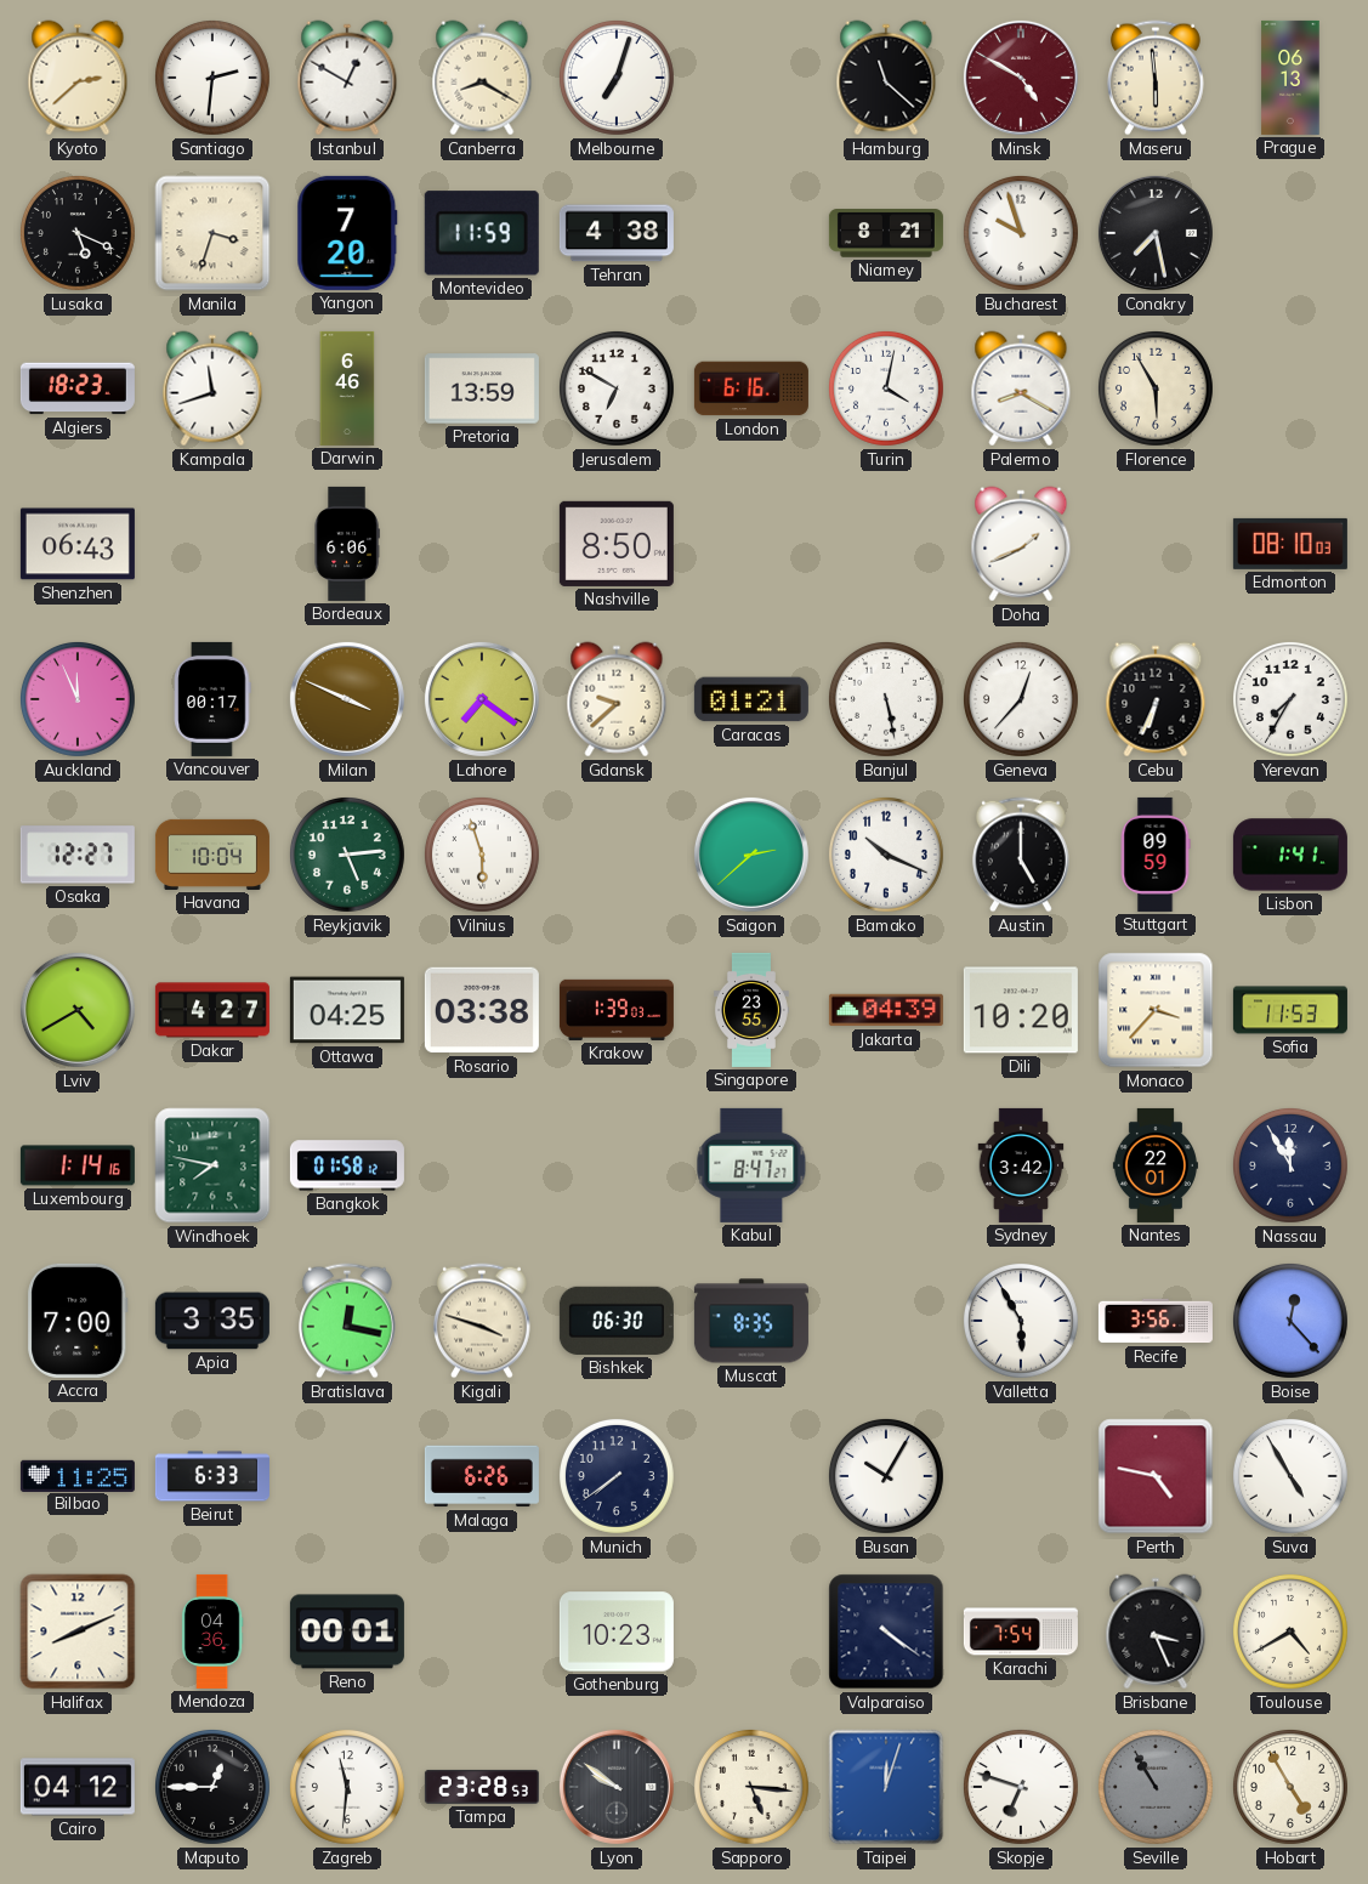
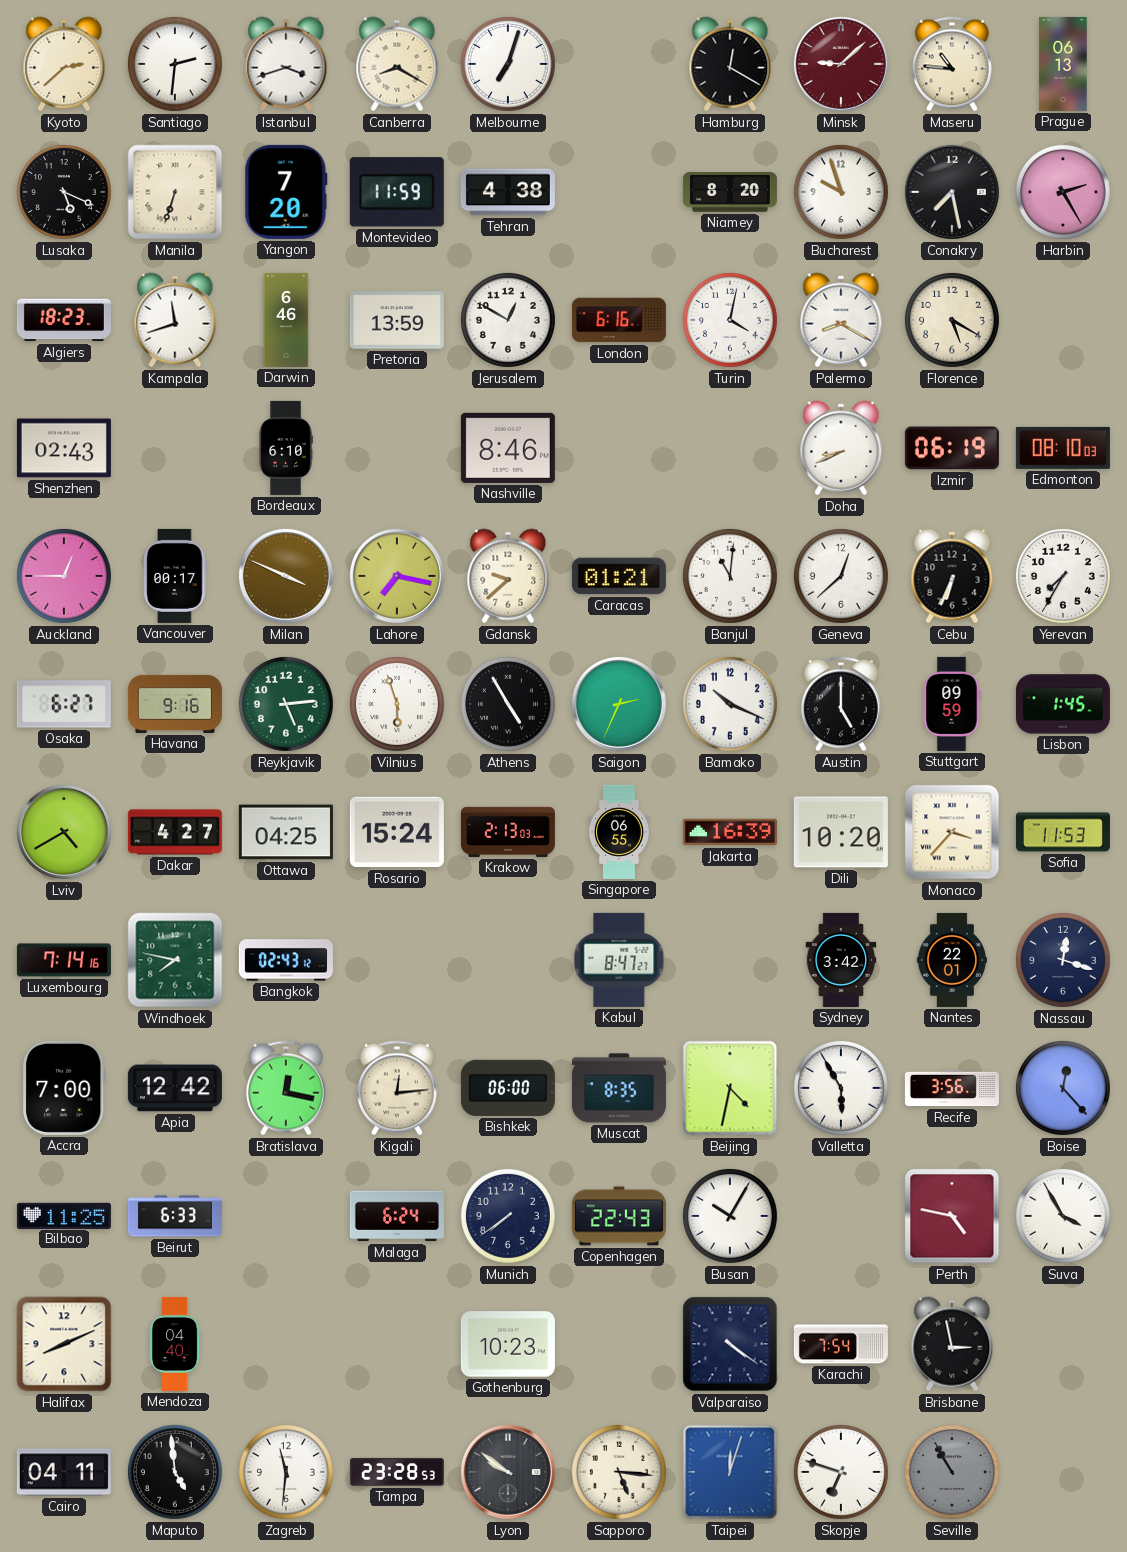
Istanbul: 12:50 -> 3:42 (286, 64)
Hamburg: 11:22 -> 12:20 (730, 64)
Minsk: 4:50 -> 9:08 (841, 64)
Maseru: 5:59 -> 10:46 (952, 64)
Manila: 3:33 -> 6:33 (175, 192)
Niamey: 8:21 -> 8:20 (730, 192)
Harbin: none -> 2:25 (1063, 192)
Jerusalem: 6:50 -> 12:50 (508, 320)
Florence: 5:55 -> 5:20 (952, 320)
Shenzhen: 06:43 -> 02:43 (64, 448)
Bordeaux: 6:06 -> 6:10 (286, 448)
Nashville: 8:50 -> 8:46 (508, 448)
Doha: 1:41 -> 8:41 (841, 448)
Izmir: none -> 06:19 (952, 448)
Auckland: 11:56 -> 12:45 (64, 576)
Lahore: 7:21 -> 7:17 (397, 576)
Banjul: 5:28 -> 11:01 (730, 576)
Geneva: 12:37 -> 12:38 (841, 576)
Osaka: 12:27 -> 6:27 (64, 704)
Havana: 10:04 -> 9:16 (175, 704)
Athens: none -> 4:55 (508, 704)
Saigon: 2:38 -> 2:34 (619, 704)
Lisbon: 1:41 -> 1:45 (1063, 704)
Rosario: 03:38 -> 15:24 (397, 832)
Krakow: 1:39 -> 2:13 (508, 832)
Singapore: 23:55 -> 06:55 (619, 832)
Jakarta: 04:39 -> 16:39 (730, 832)
Luxembourg: 1:14 -> 7:14 (64, 960)
Bangkok: 01:58 -> 02:43 (286, 960)
Nassau: 11:55 -> 12:18 (1063, 960)
Apia: 3:35 -> 12:42 (175, 1088)
Kigali: 3:48 -> 12:14 (397, 1088)
Bishkek: 06:30 -> 06:00 (508, 1088)
Beijing: none -> 4:32 (730, 1088)
Malaga: 6:26 -> 6:24 (397, 1216)
Copenhagen: none -> 22:43 (619, 1216)
Suva: 4:55 -> 3:55 (1063, 1216)
Mendoza: 04:36 -> 04:40 (175, 1344)
Reno: 00:01 -> none (347, 1632)
Brisbane: 3:26 -> 2:58 (952, 1344)
Toulouse: 4:40 -> none (1290, 1632)
Cairo: 04:12 -> 04:11 (64, 1472)
Maputo: 12:45 -> 4:59 (175, 1472)
Hobart: 4:55 -> none (1290, 1787)
